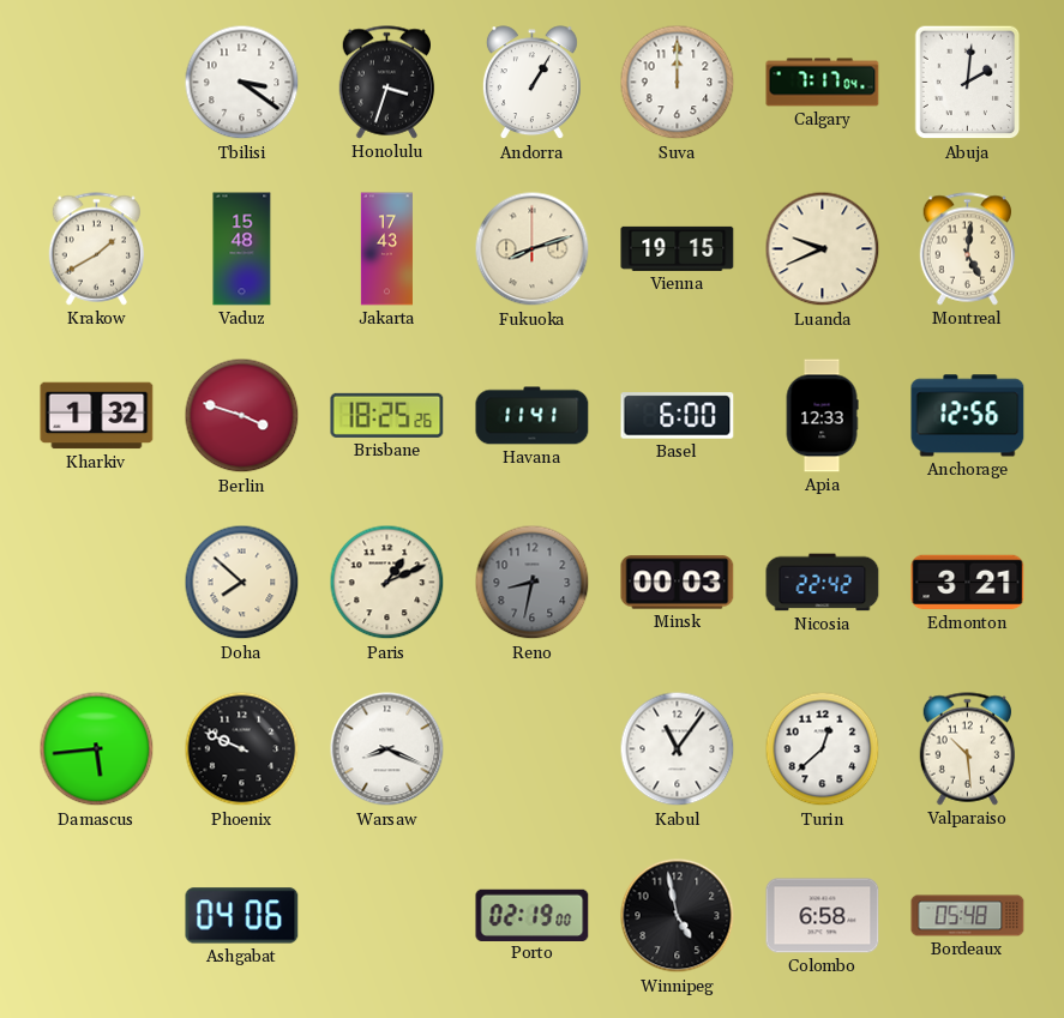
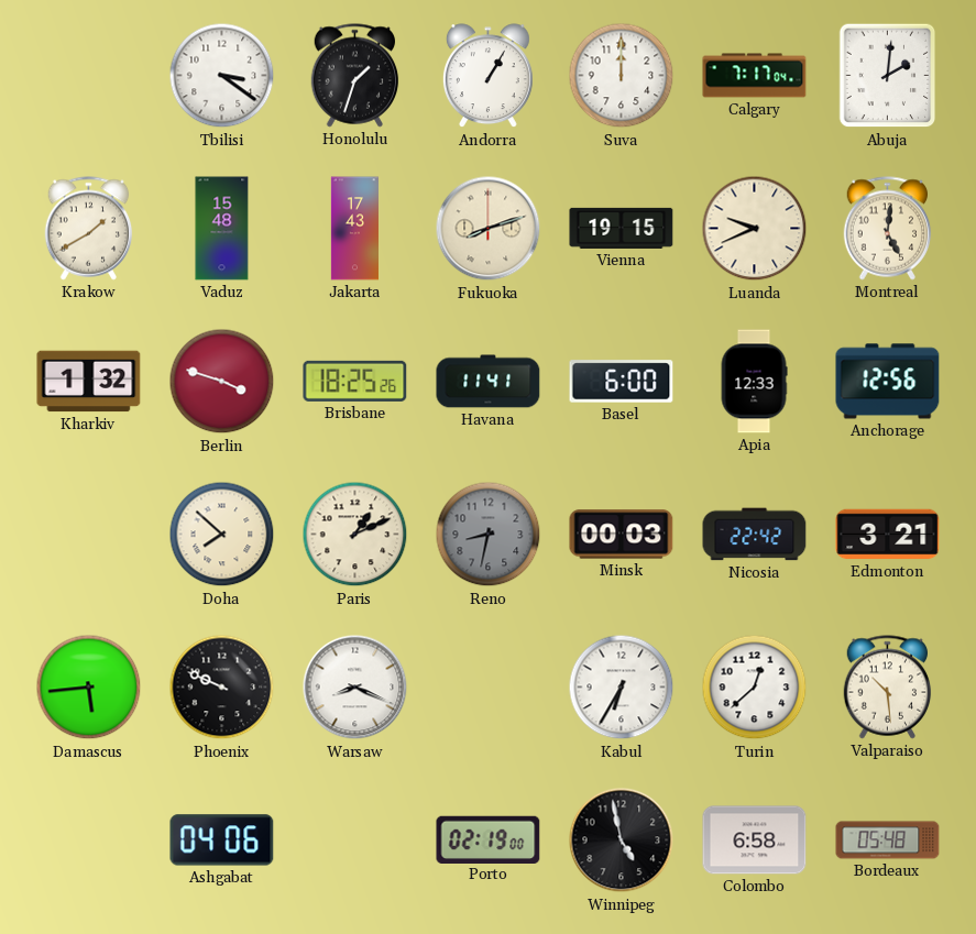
Honolulu: 3:33 -> 1:33 (355, 76)
Kabul: 11:06 -> 6:35 (622, 688)
